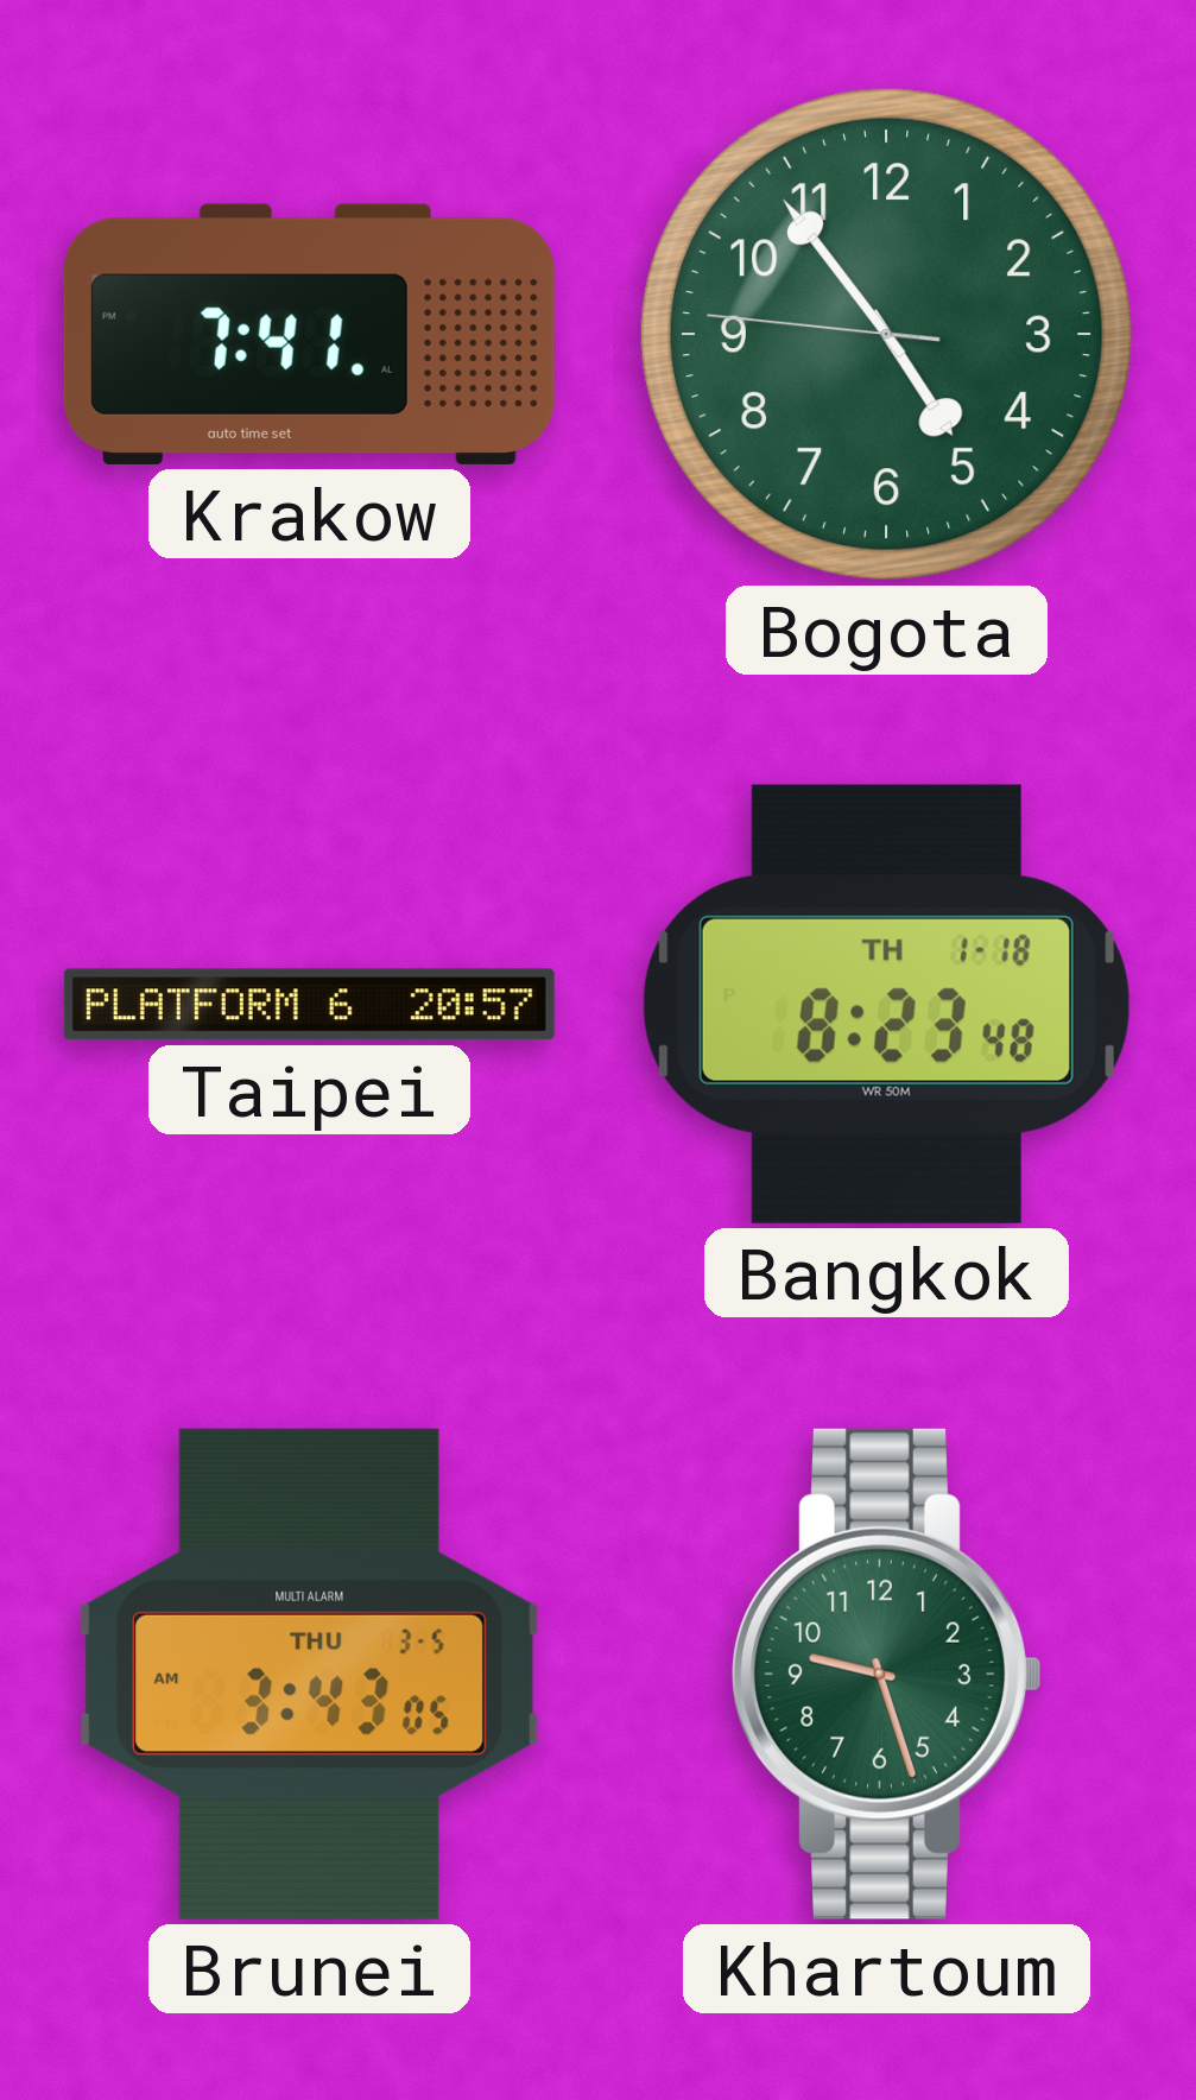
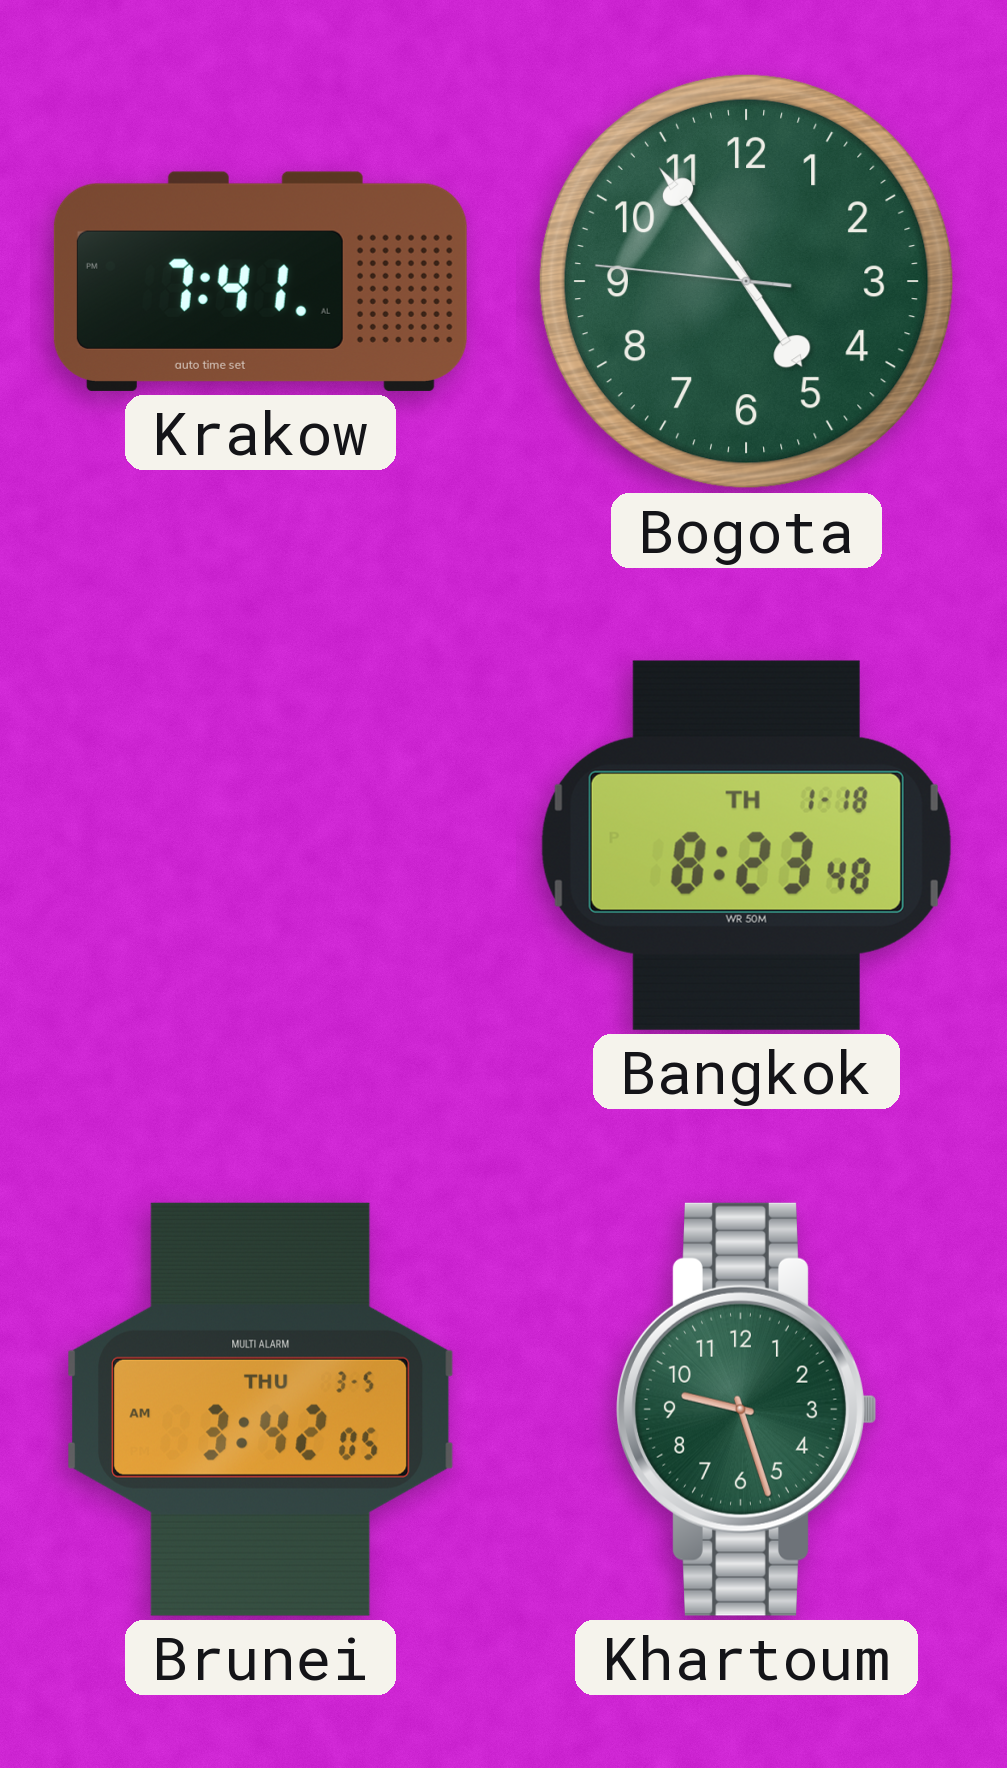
Taipei: 20:57 -> none (309, 1005)
Brunei: 3:43 -> 3:42 (261, 1409)
